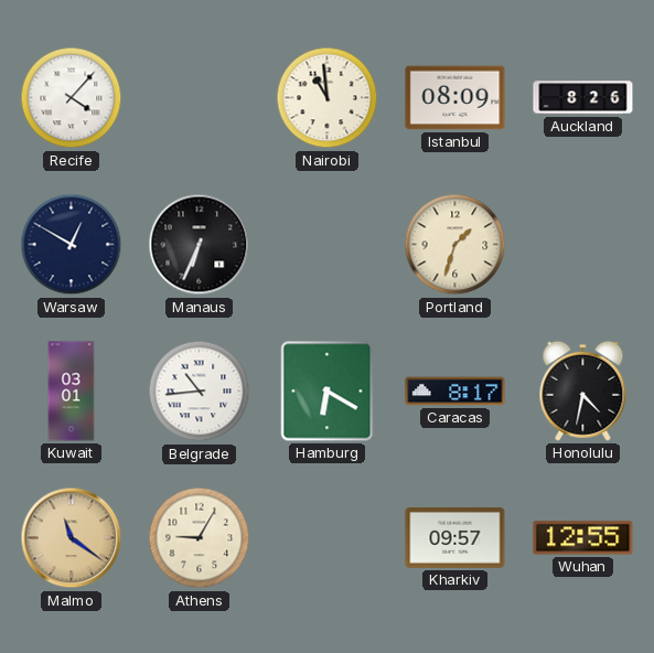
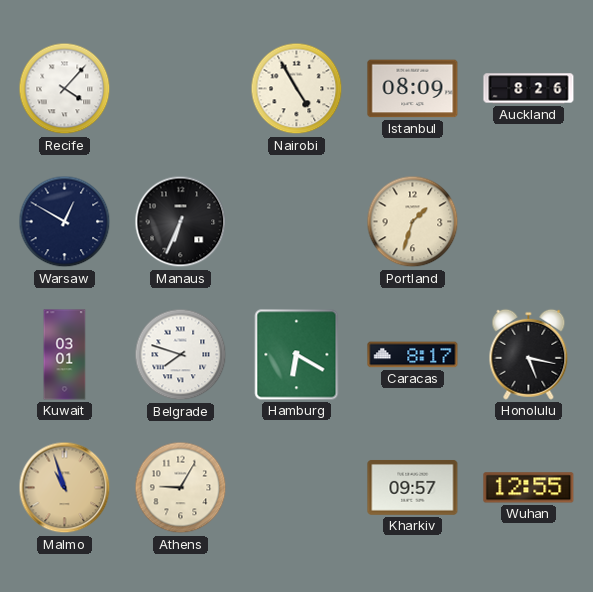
Nairobi: 10:59 -> 4:55 (297, 89)
Belgrade: 10:44 -> 7:48 (181, 355)
Honolulu: 4:32 -> 5:17 (529, 354)
Malmo: 11:21 -> 10:57 (65, 488)
